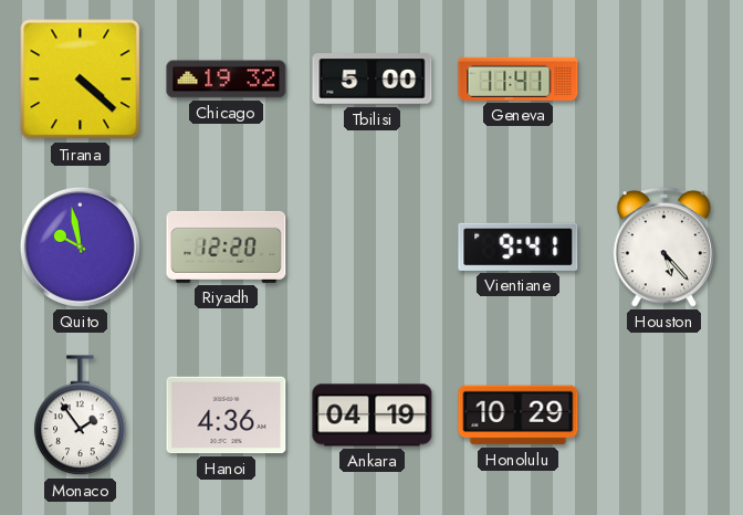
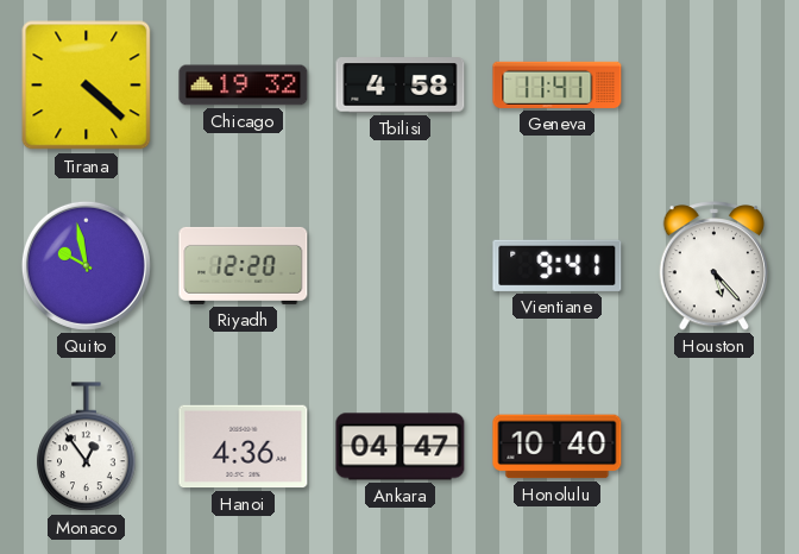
Tbilisi: 5:00 -> 4:58 (401, 86)
Monaco: 1:54 -> 12:54 (87, 447)
Ankara: 04:19 -> 04:47 (401, 447)
Honolulu: 10:29 -> 10:40 (558, 447)
